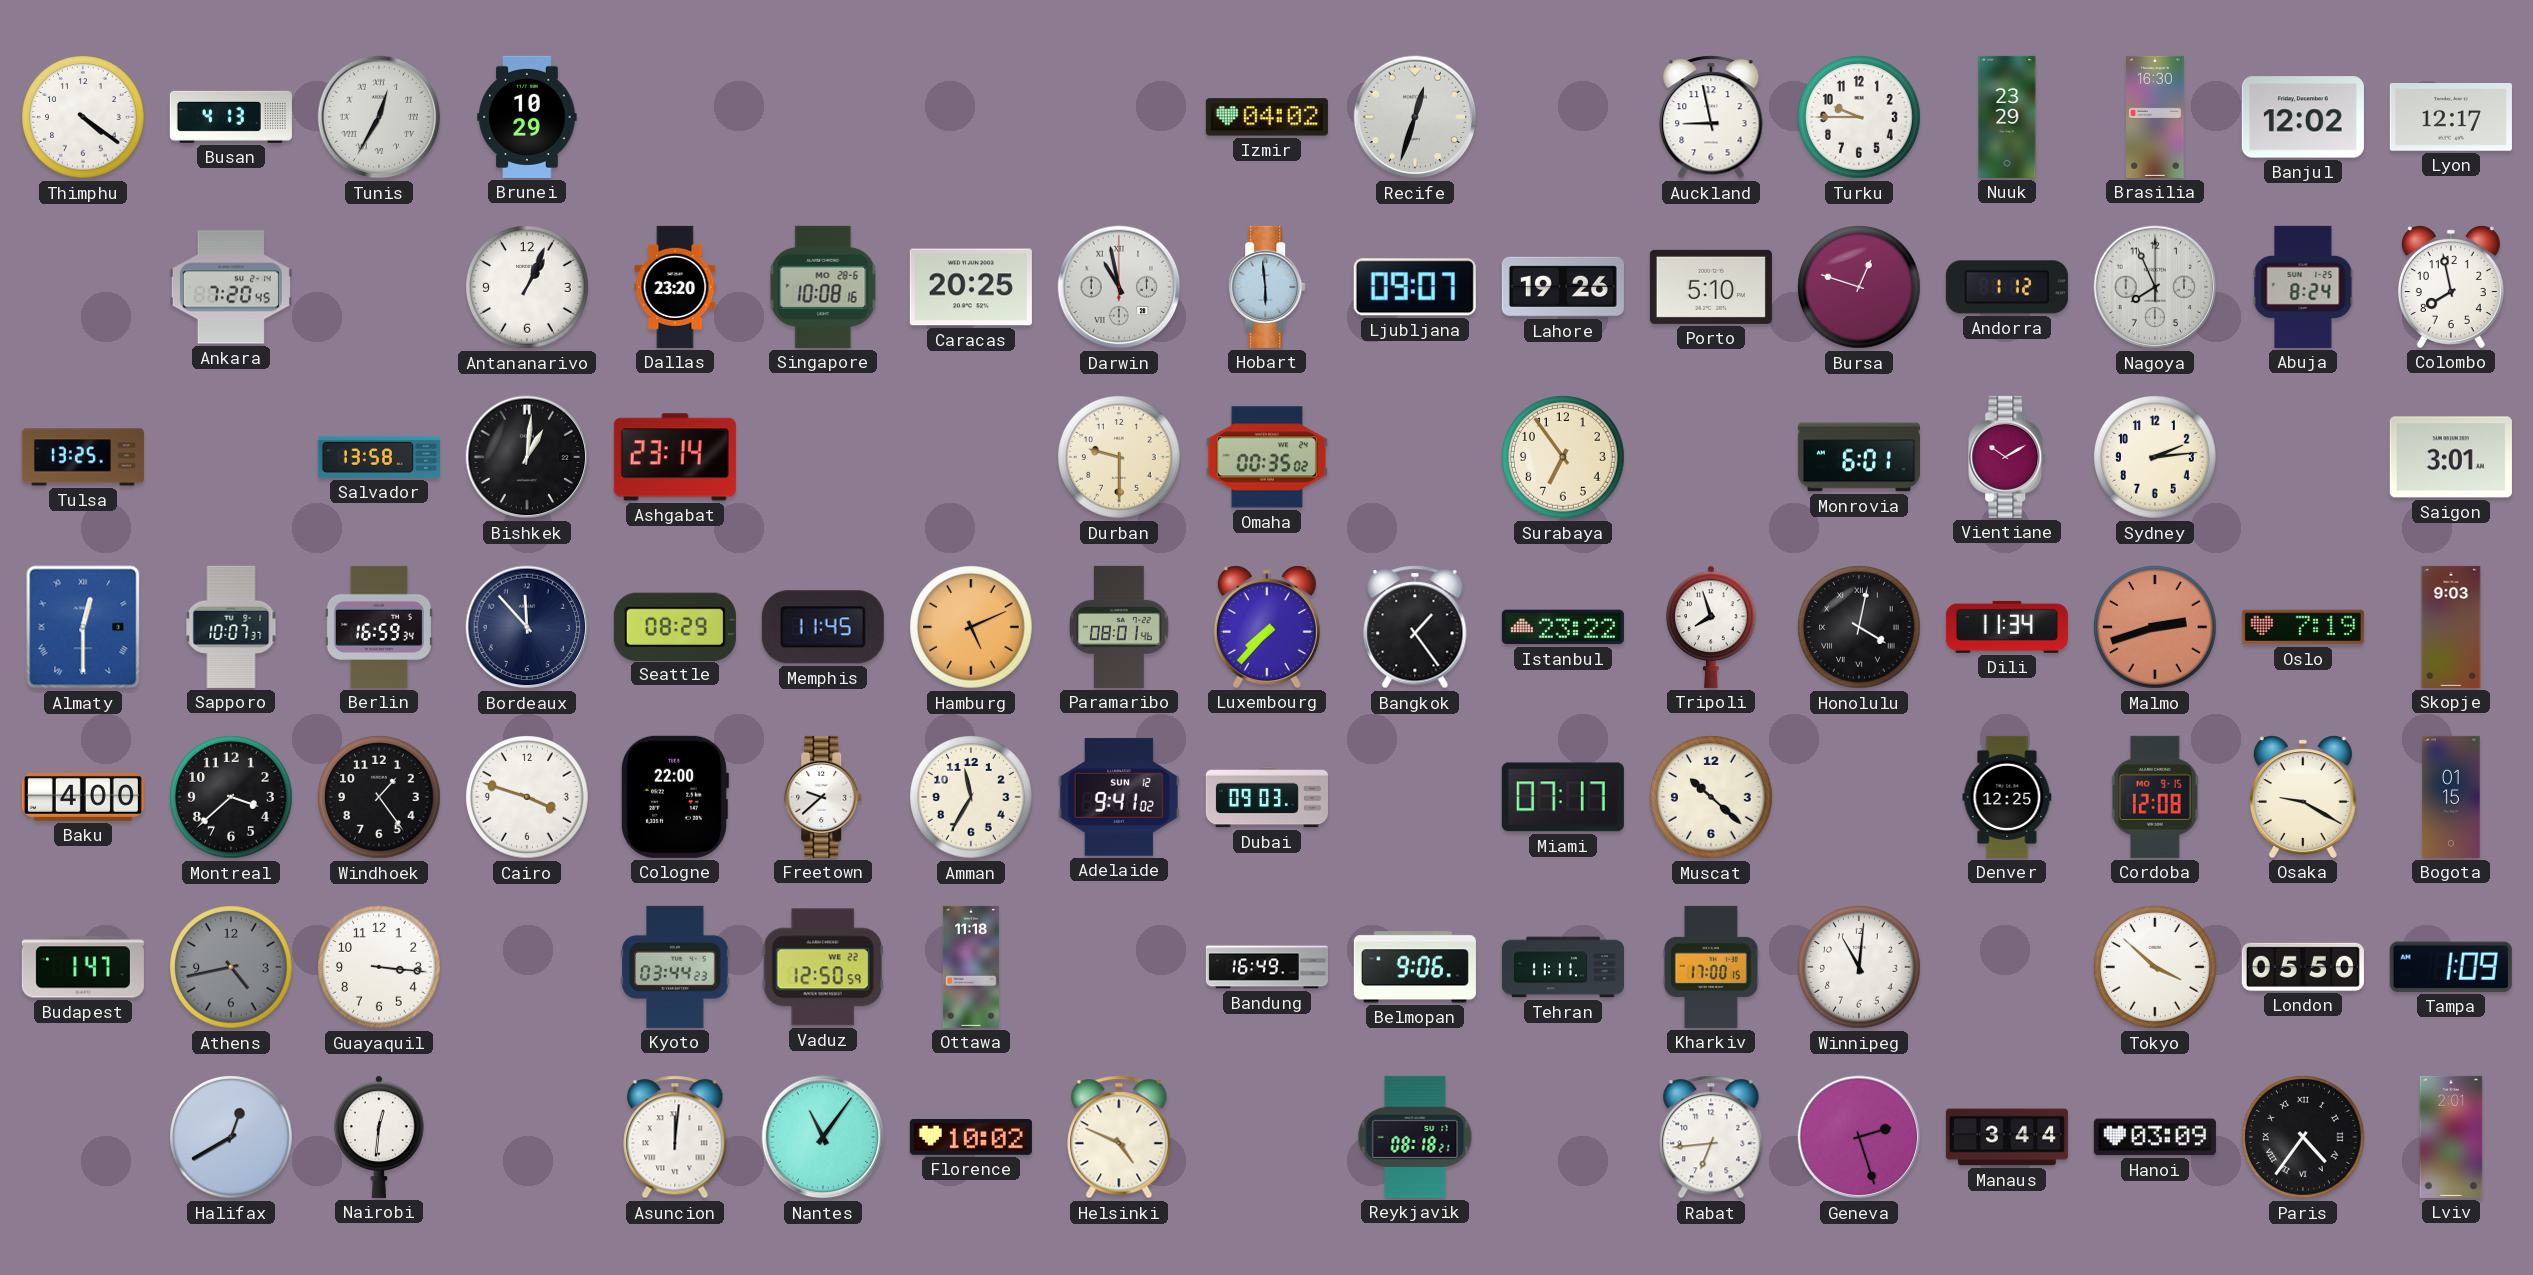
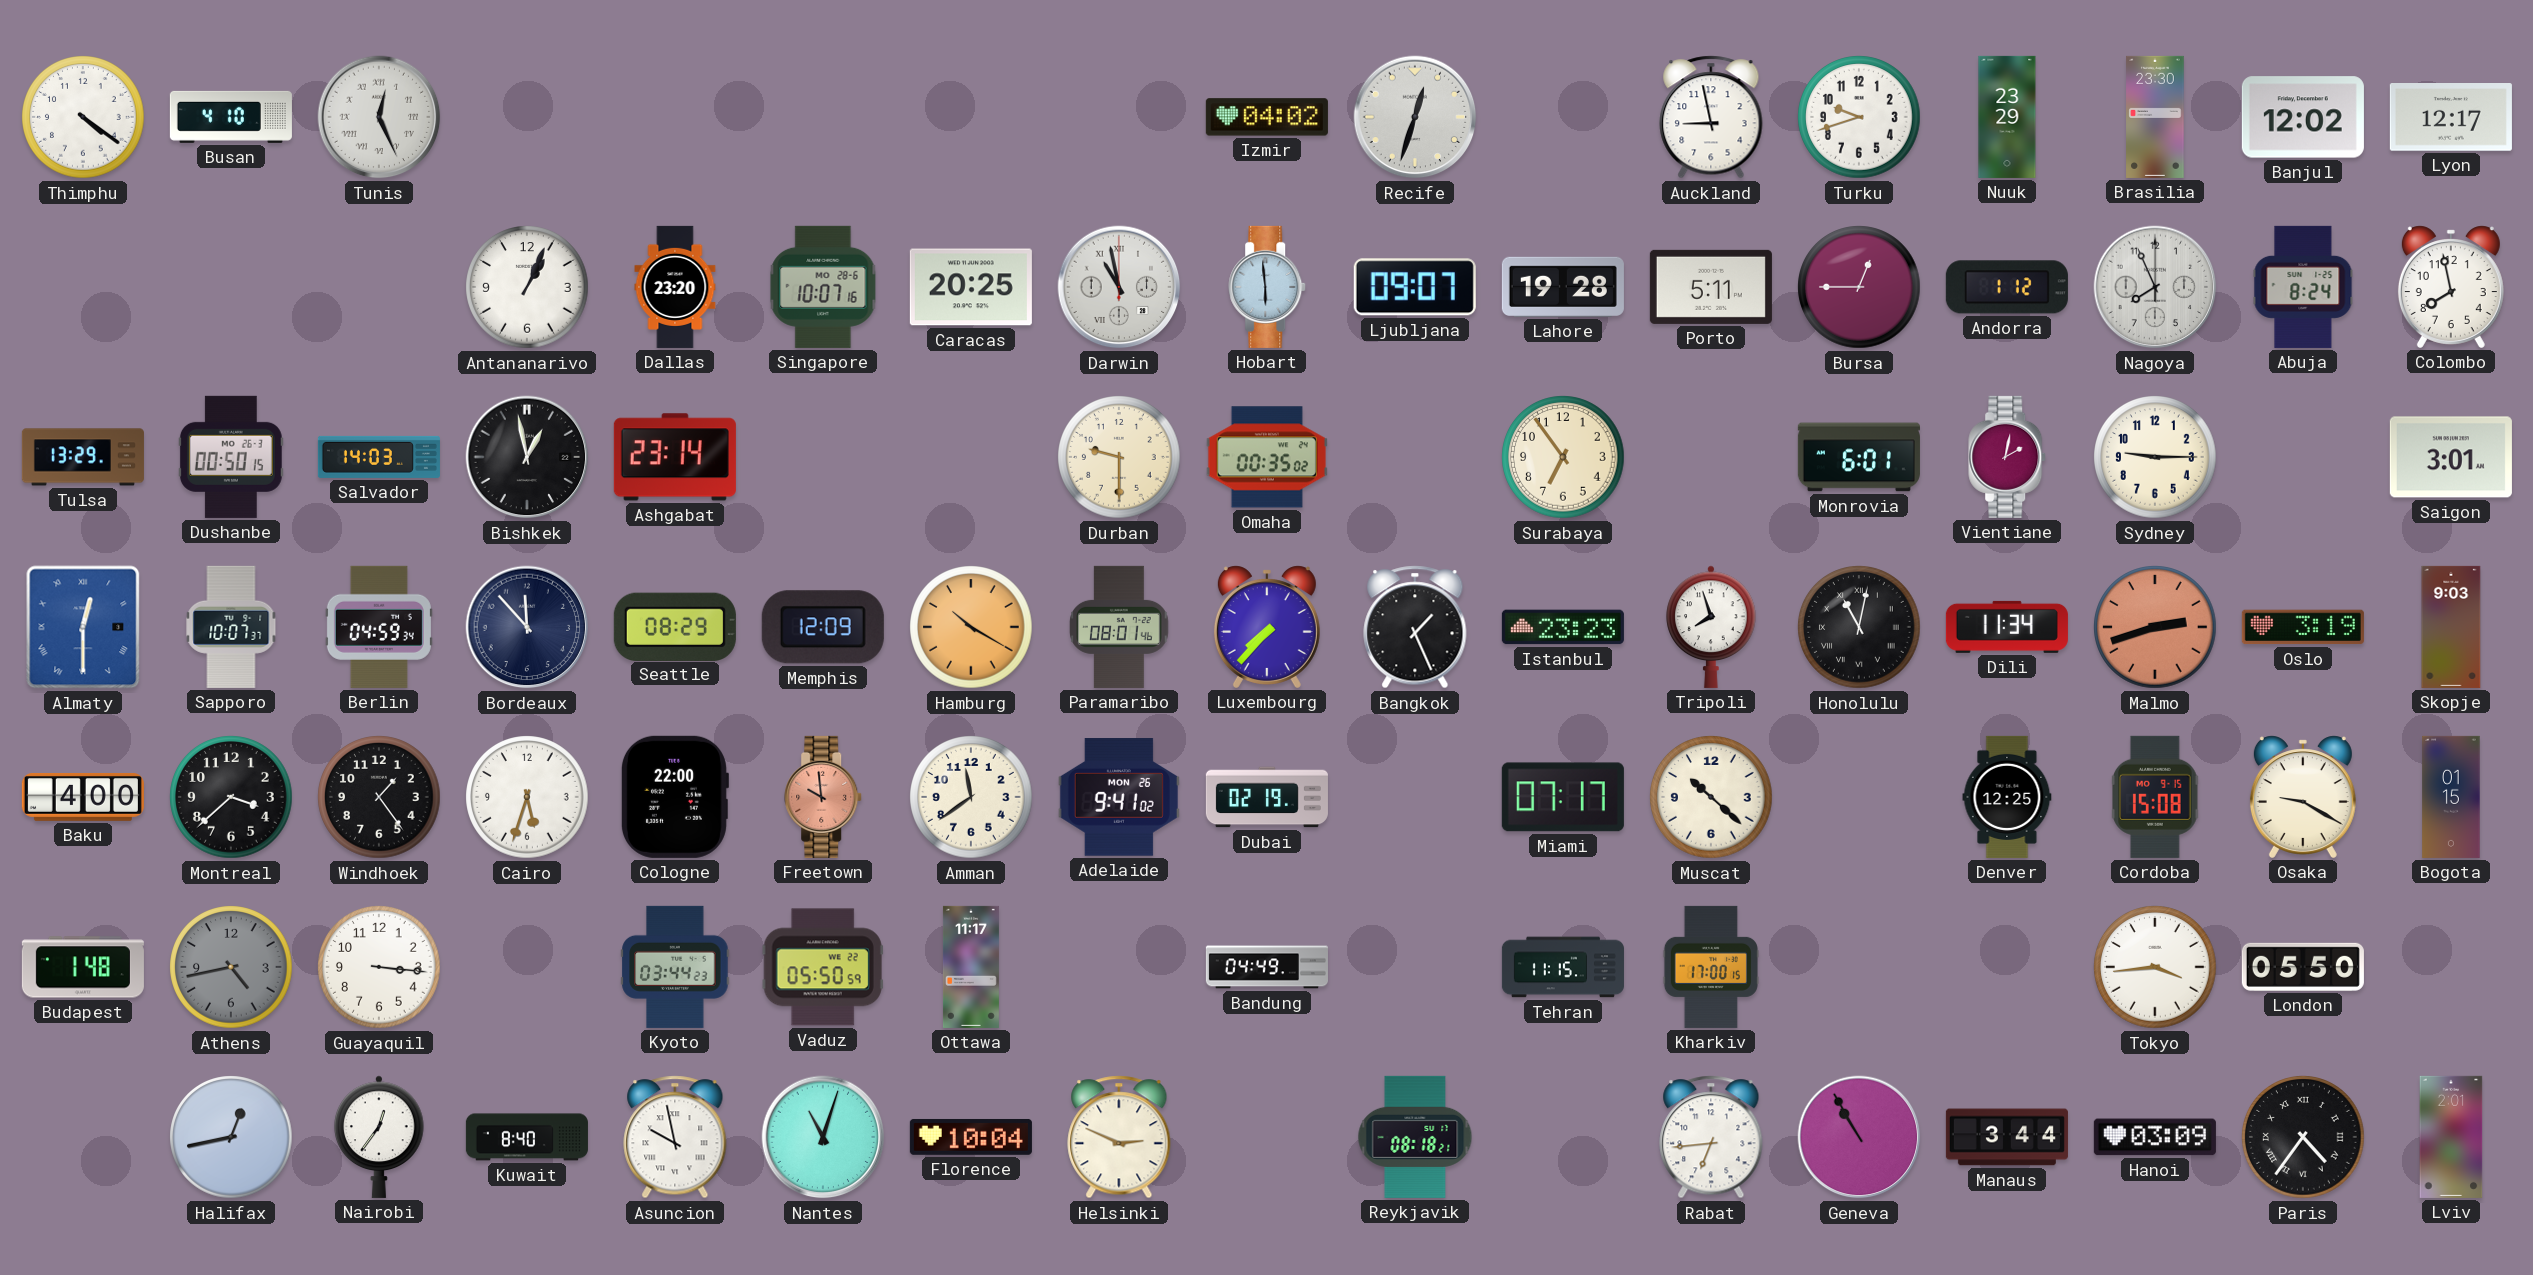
Busan: 4:13 -> 4:10 (231, 117)
Tunis: 12:35 -> 12:26 (379, 117)
Brunei: 10:29 -> none (527, 117)
Turku: 9:45 -> 9:42 (1859, 117)
Brasilia: 16:30 -> 23:30 (2155, 117)
Ankara: 7:20 -> none (231, 287)
Singapore: 10:08 -> 10:07 (823, 287)
Lahore: 19:26 -> 19:28 (1563, 287)
Porto: 5:10 -> 5:11 (1711, 287)
Bursa: 12:48 -> 12:45 (1859, 287)
Tulsa: 13:25 -> 13:29 (83, 457)
Dushanbe: none -> 00:50 (231, 457)
Salvador: 13:58 -> 14:03 (379, 457)
Bishkek: 1:01 -> 12:58 (527, 457)
Vientiane: 10:10 -> 2:02 (2008, 457)
Sydney: 2:14 -> 9:15 (2155, 457)
Berlin: 16:59 -> 04:59 (379, 627)
Memphis: 11:45 -> 12:09 (823, 627)
Hamburg: 5:11 -> 10:20 (971, 627)
Bangkok: 1:24 -> 1:26 (1415, 627)
Istanbul: 23:22 -> 23:23 (1563, 627)
Honolulu: 4:02 -> 11:02 (1859, 627)
Oslo: 7:19 -> 3:19 (2303, 627)
Cairo: 3:48 -> 5:33 (527, 797)
Freetown: 9:38 -> 9:59 (824, 797)
Freetown dial: white -> salmon (824, 797)
Amman: 11:35 -> 11:39 (971, 797)
Adelaide date: SUN 12 -> MON 26 (1119, 797)
Dubai: 09:03 -> 02:19 (1267, 797)
Cordoba: 12:08 -> 15:08 (2155, 797)
Budapest: 1:47 -> 1:48 (83, 967)
Vaduz: 12:50 -> 05:50 (823, 967)
Ottawa: 11:18 -> 11:17 (971, 967)
Bandung: 16:49 -> 04:49 (1267, 967)
Belmopan: 9:06 -> none (1415, 967)
Tehran: 11:11 -> 11:15 (1563, 967)
Winnipeg: 11:01 -> none (1859, 967)
Tokyo: 3:52 -> 3:44 (2155, 967)
Tampa: 1:09 -> none (2451, 967)
Halifax: 12:40 -> 12:43 (231, 1137)
Nairobi: 12:31 -> 12:36 (379, 1137)
Kuwait: none -> 8:40 (527, 1137)
Asuncion: 12:01 -> 9:58 (675, 1137)
Nantes: 11:06 -> 11:03 (823, 1137)
Florence: 10:02 -> 10:04 (971, 1137)
Helsinki: 4:49 -> 2:49 (1119, 1137)
Geneva: 2:27 -> 10:55 (1859, 1137)
